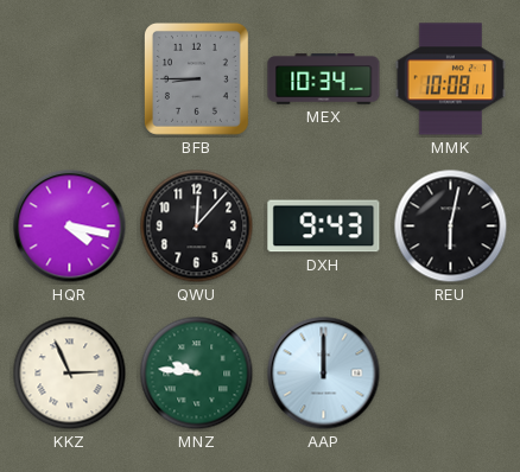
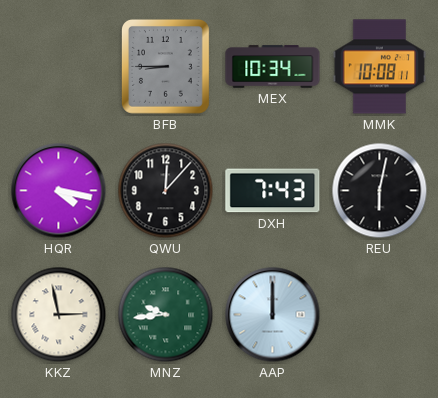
DXH: 9:43 -> 7:43 (273, 191)
KKZ: 2:56 -> 2:58 (59, 315)
MNZ: 9:46 -> 9:44 (166, 315)
